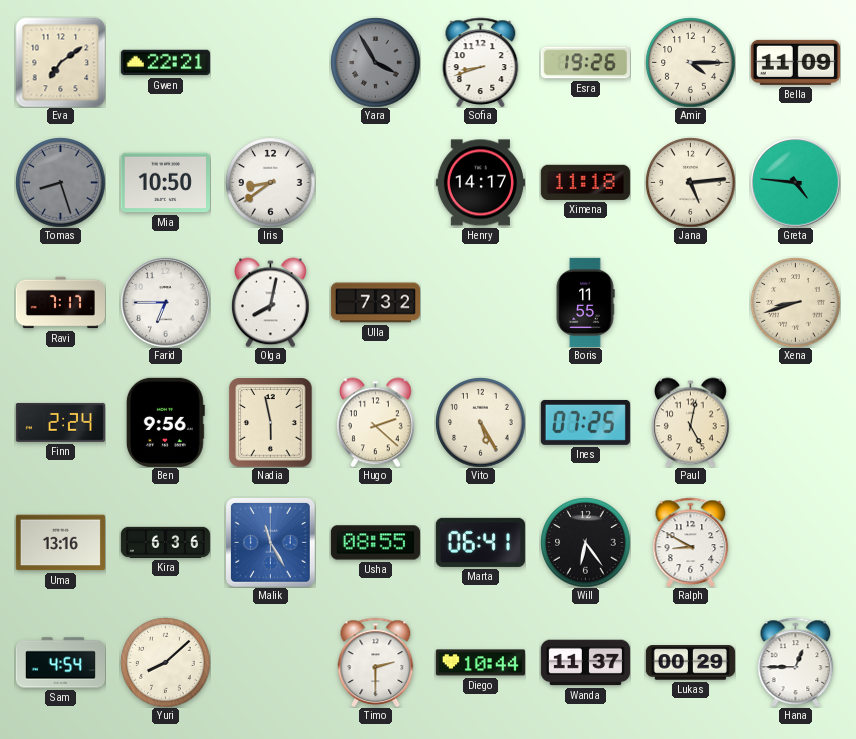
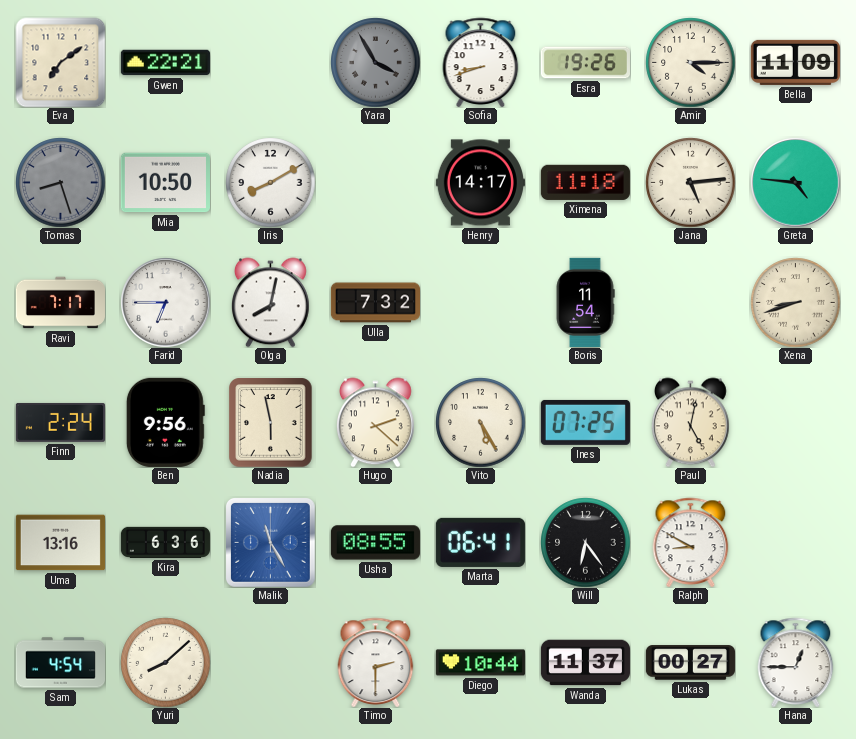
Iris: 8:39 -> 8:10 (270, 182)
Boris: 11:55 -> 11:54 (585, 302)
Lukas: 00:29 -> 00:27 (690, 663)
